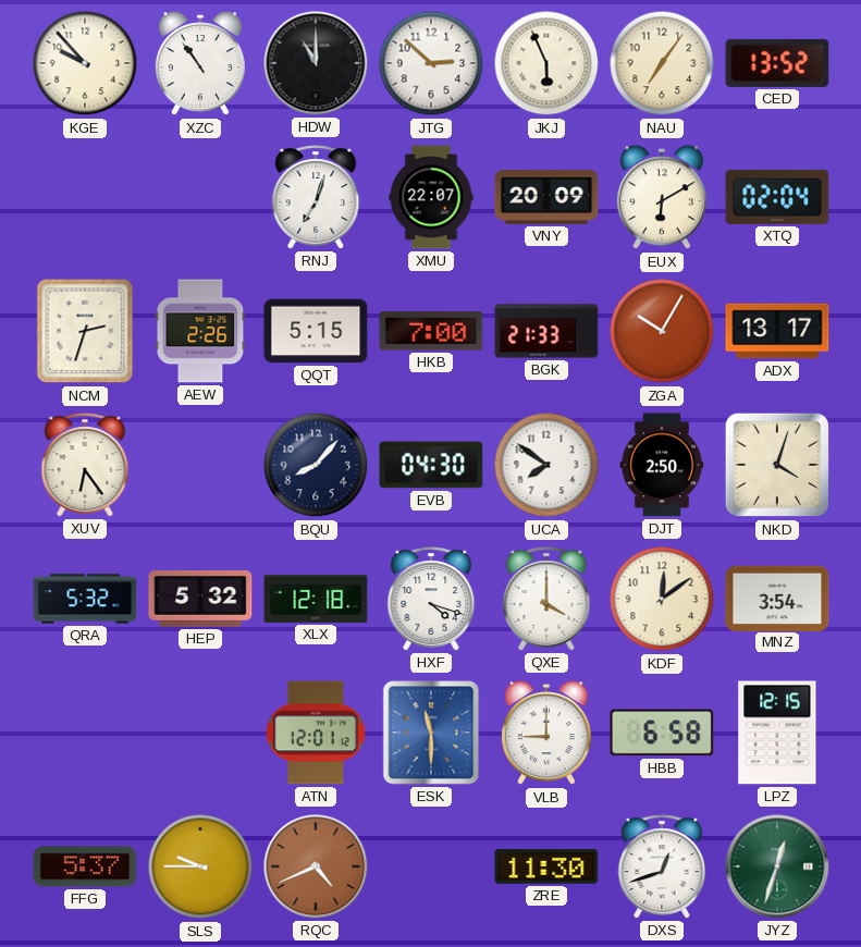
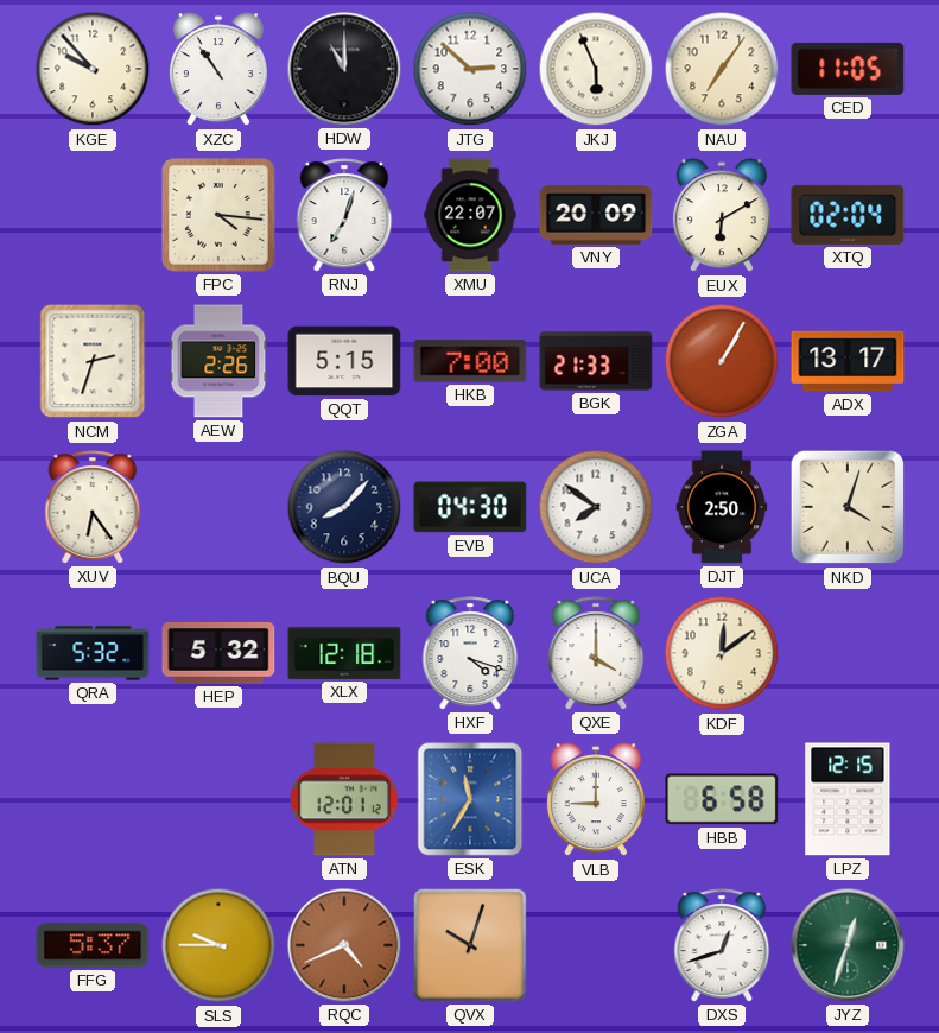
CED: 13:52 -> 11:05 (848, 69)
FPC: none -> 4:16 (220, 216)
ZGA: 10:05 -> 1:05 (722, 361)
MNZ: 3:54 -> none (777, 598)
ESK: 11:30 -> 11:35 (470, 799)
QVX: none -> 10:03 (471, 946)
ZRE: 11:30 -> none (546, 868)
